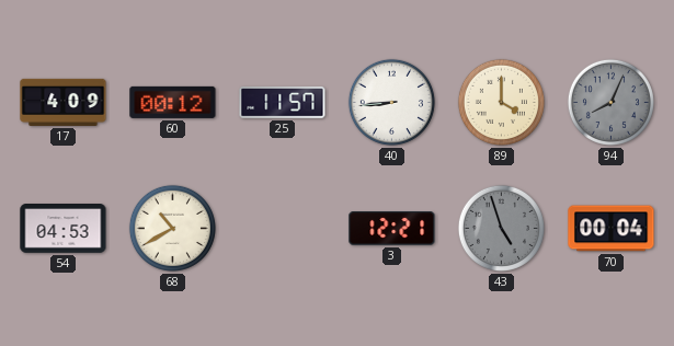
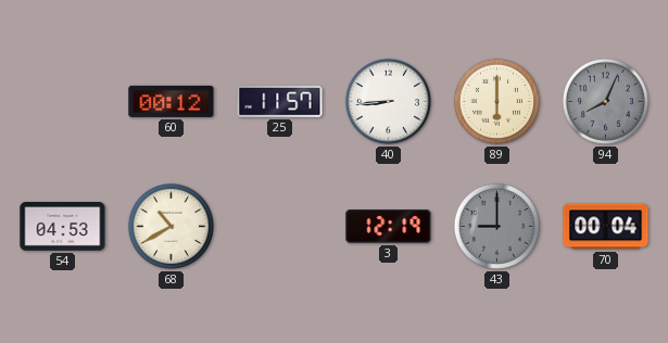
17: 4:09 -> none (64, 102)
89: 4:00 -> 6:00 (496, 101)
3: 12:21 -> 12:19 (389, 227)
43: 4:57 -> 9:00 (496, 226)
